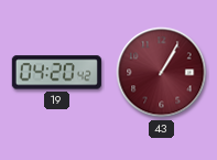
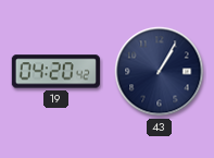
43 dial: burgundy -> navy (160, 72)
